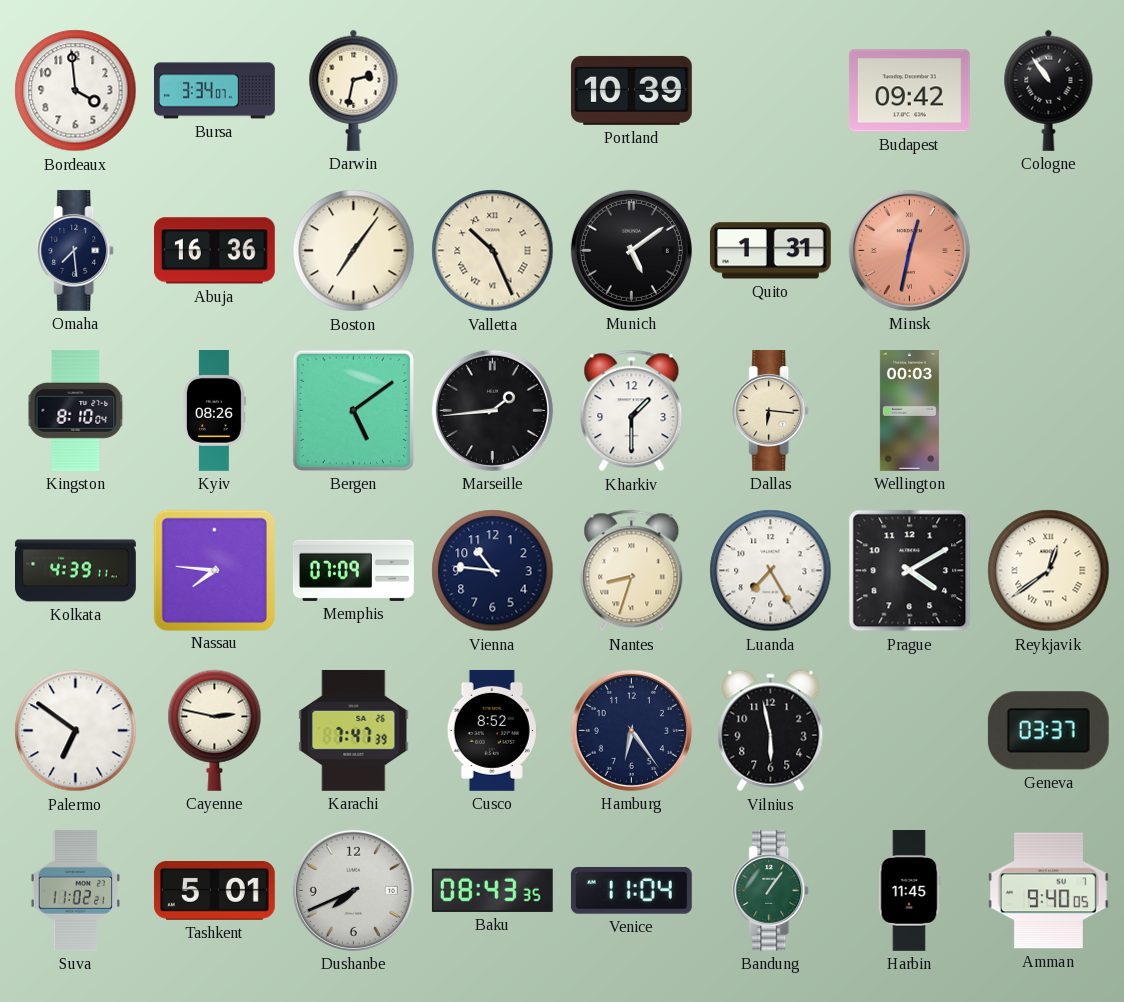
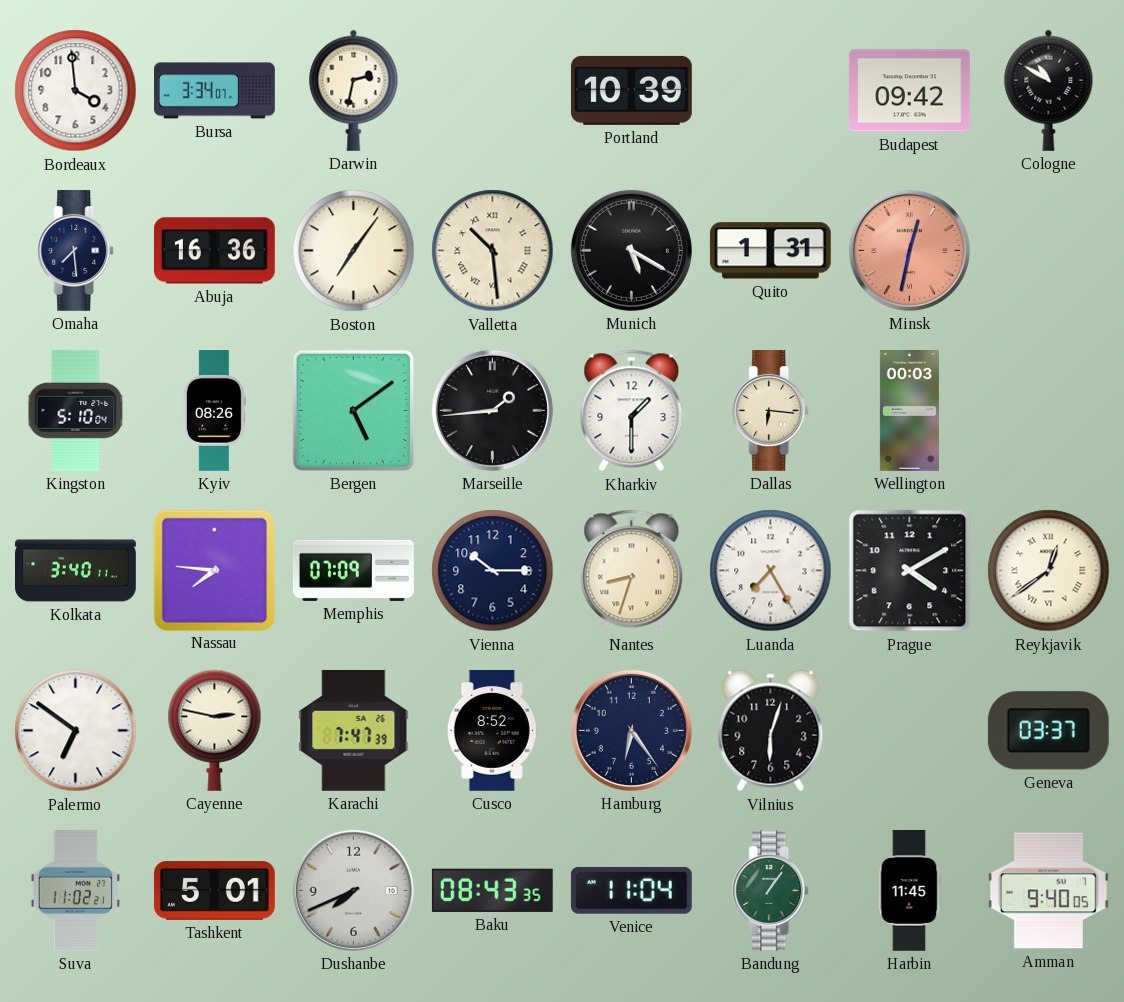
Cologne: 10:54 -> 10:50 (1049, 90)
Valletta: 10:26 -> 10:29 (493, 251)
Munich: 5:09 -> 5:20 (631, 250)
Kingston: 8:10 -> 5:10 (76, 410)
Kolkata: 4:39 -> 3:40 (76, 571)
Vienna: 10:46 -> 10:15 (493, 571)
Vilnius: 5:58 -> 6:03 (771, 731)
